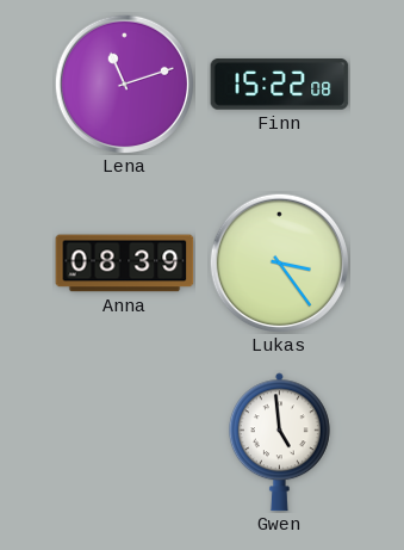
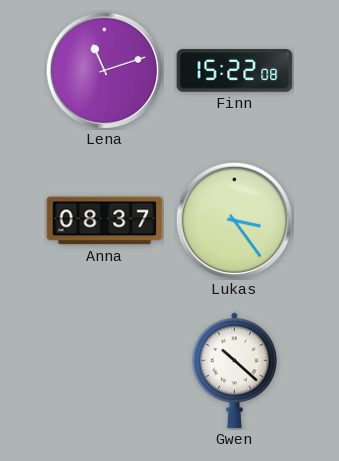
Anna: 08:39 -> 08:37 (105, 221)
Gwen: 4:59 -> 10:22 (234, 371)
